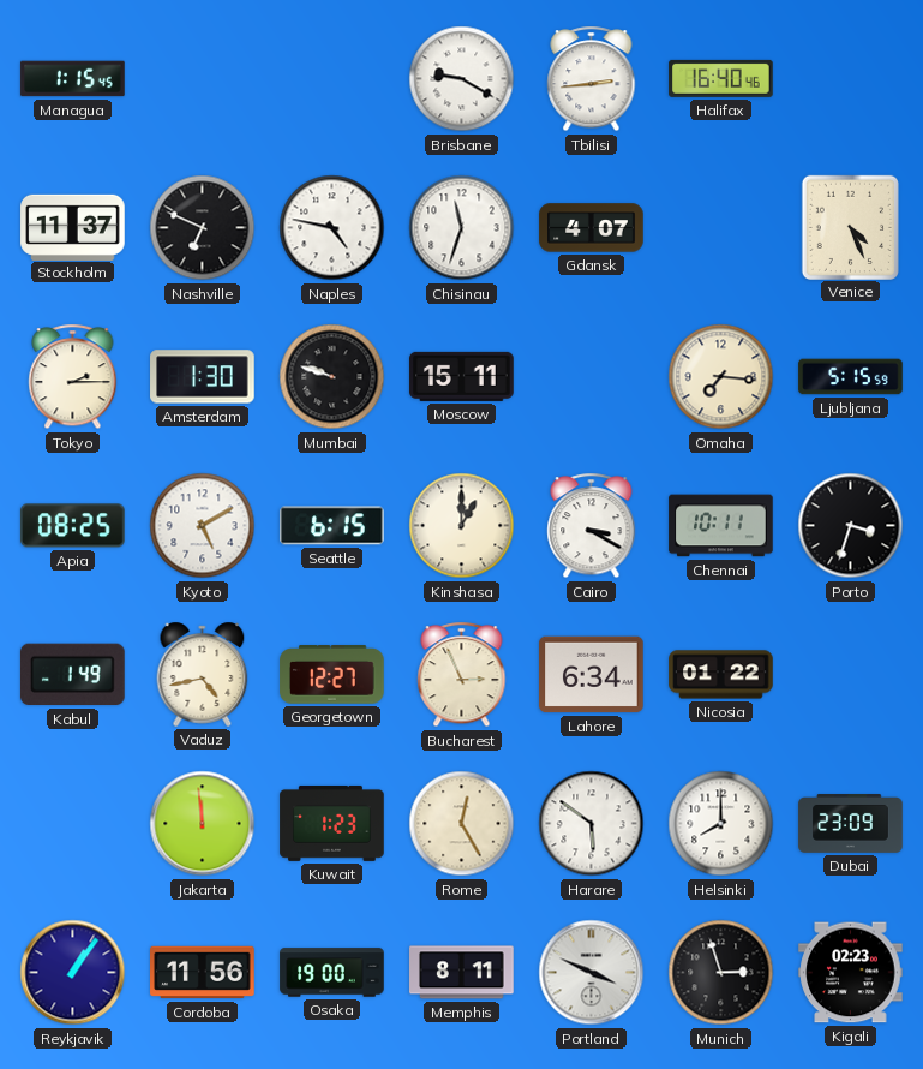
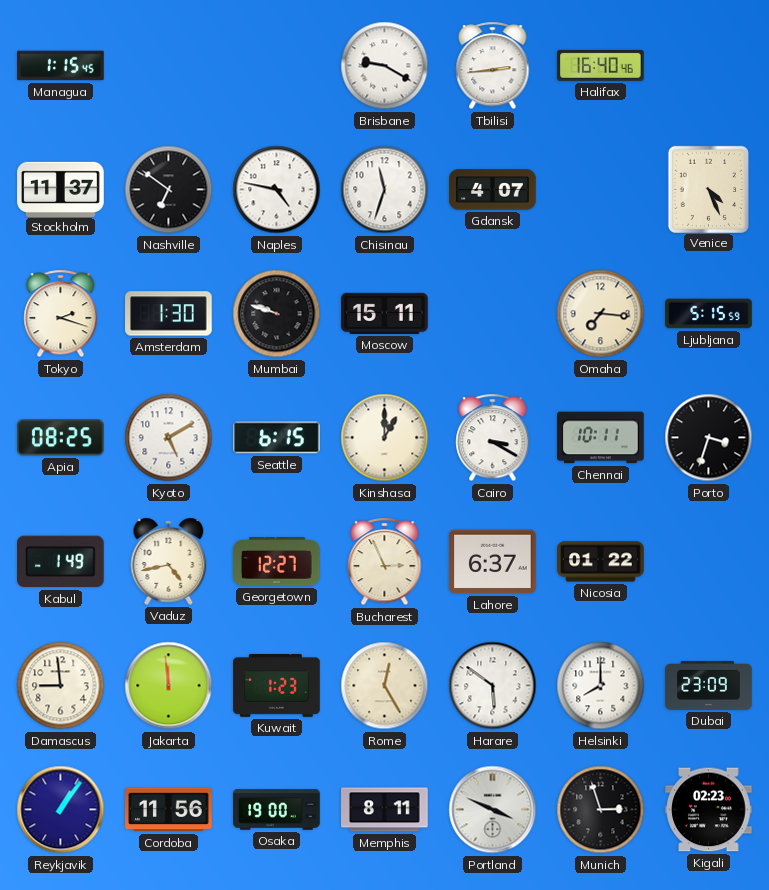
Nashville: 6:49 -> 6:51 (169, 190)
Tokyo: 2:15 -> 2:18 (61, 314)
Lahore: 6:34 -> 6:37 (493, 562)
Damascus: none -> 8:59 (61, 686)
